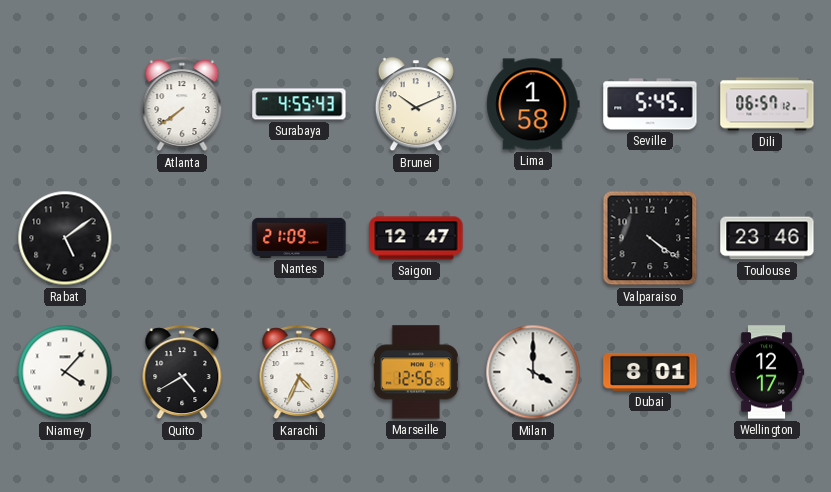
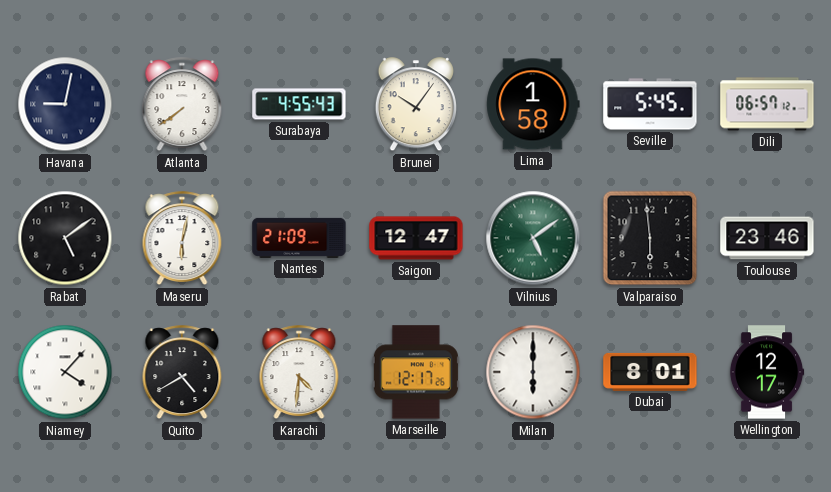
Havana: none -> 9:02 (65, 104)
Brunei: 10:11 -> 10:06 (416, 105)
Maseru: none -> 6:02 (182, 239)
Vilnius: none -> 5:09 (533, 238)
Valparaiso: 4:21 -> 5:59 (650, 238)
Karachi: 4:34 -> 4:31 (299, 373)
Marseille: 12:56 -> 12:17 (416, 372)
Milan: 4:00 -> 6:00 (533, 372)
